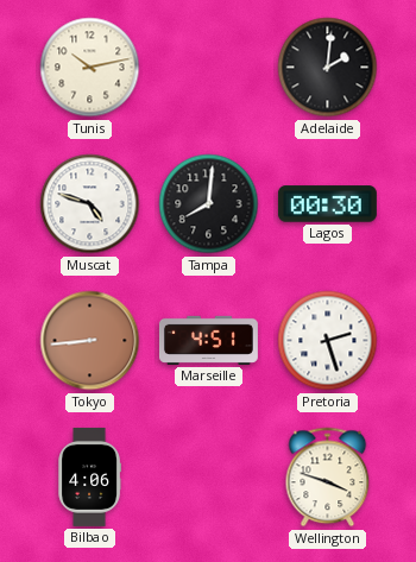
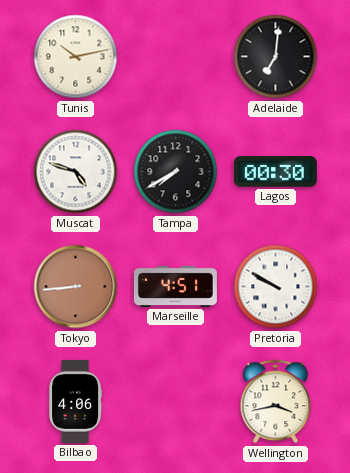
Adelaide: 2:01 -> 7:01 (276, 57)
Tampa: 8:01 -> 7:40 (176, 172)
Pretoria: 2:27 -> 9:50 (276, 287)
Wellington: 3:48 -> 3:43 (276, 402)
